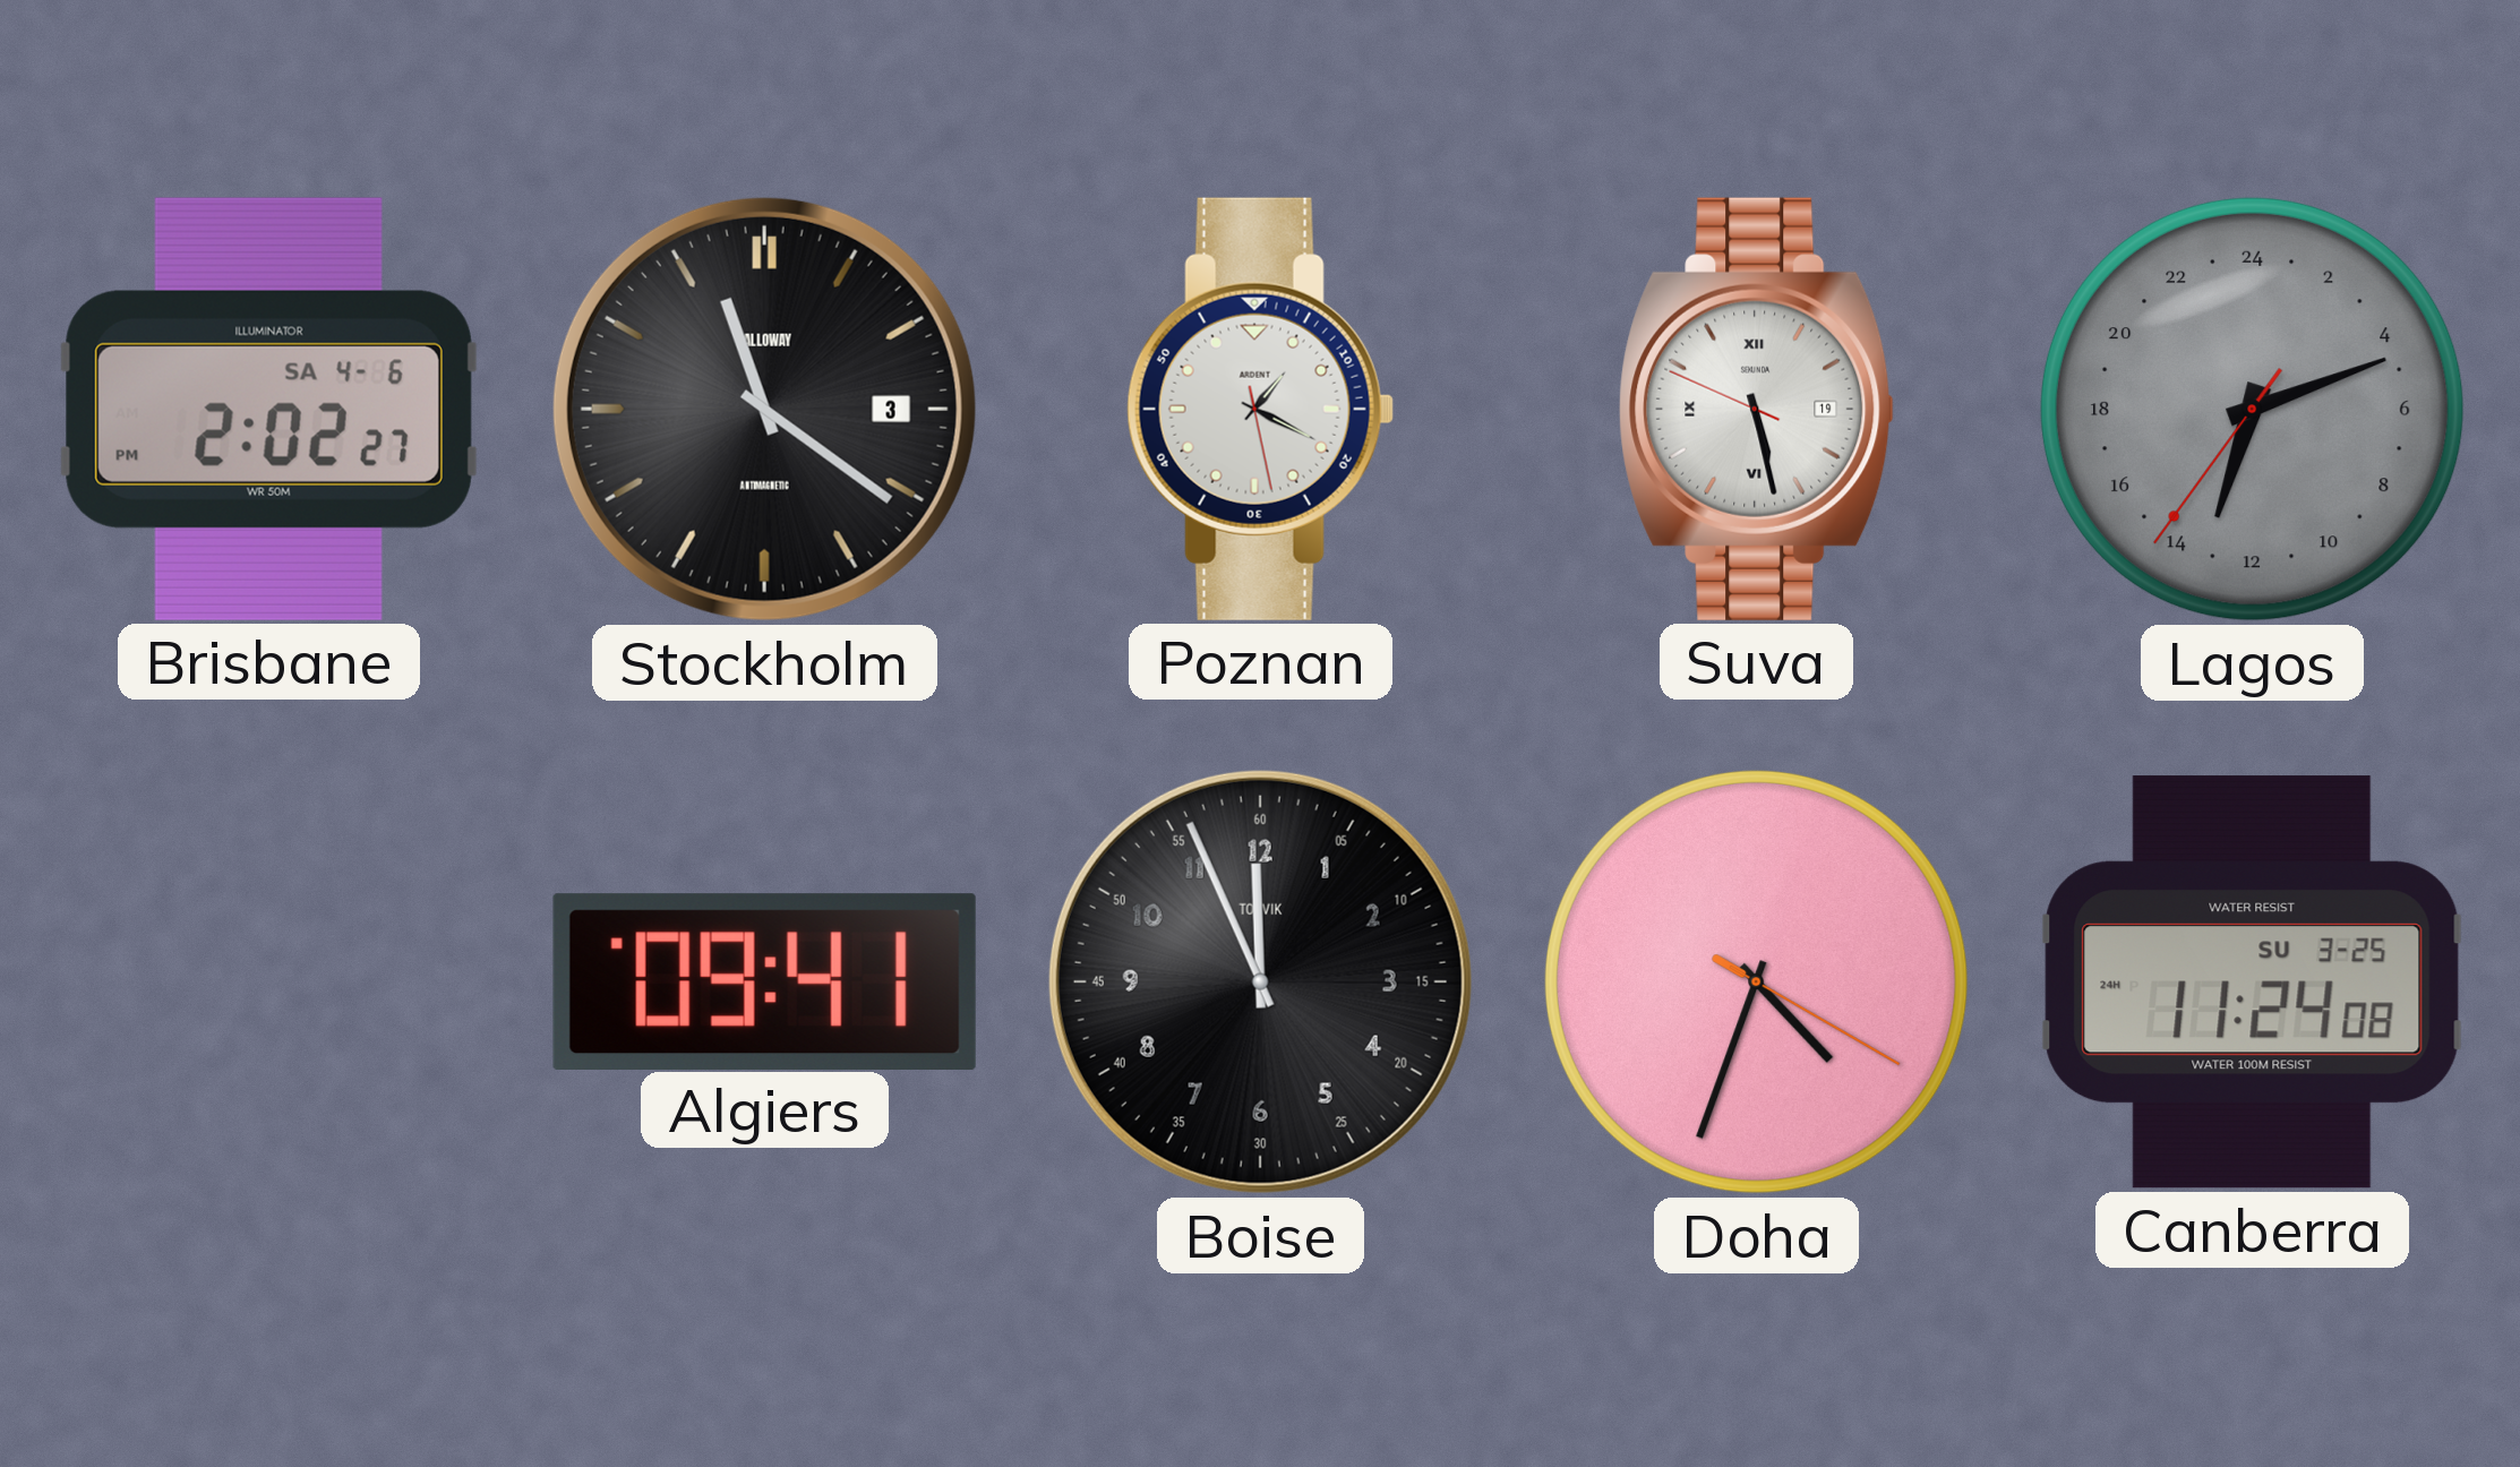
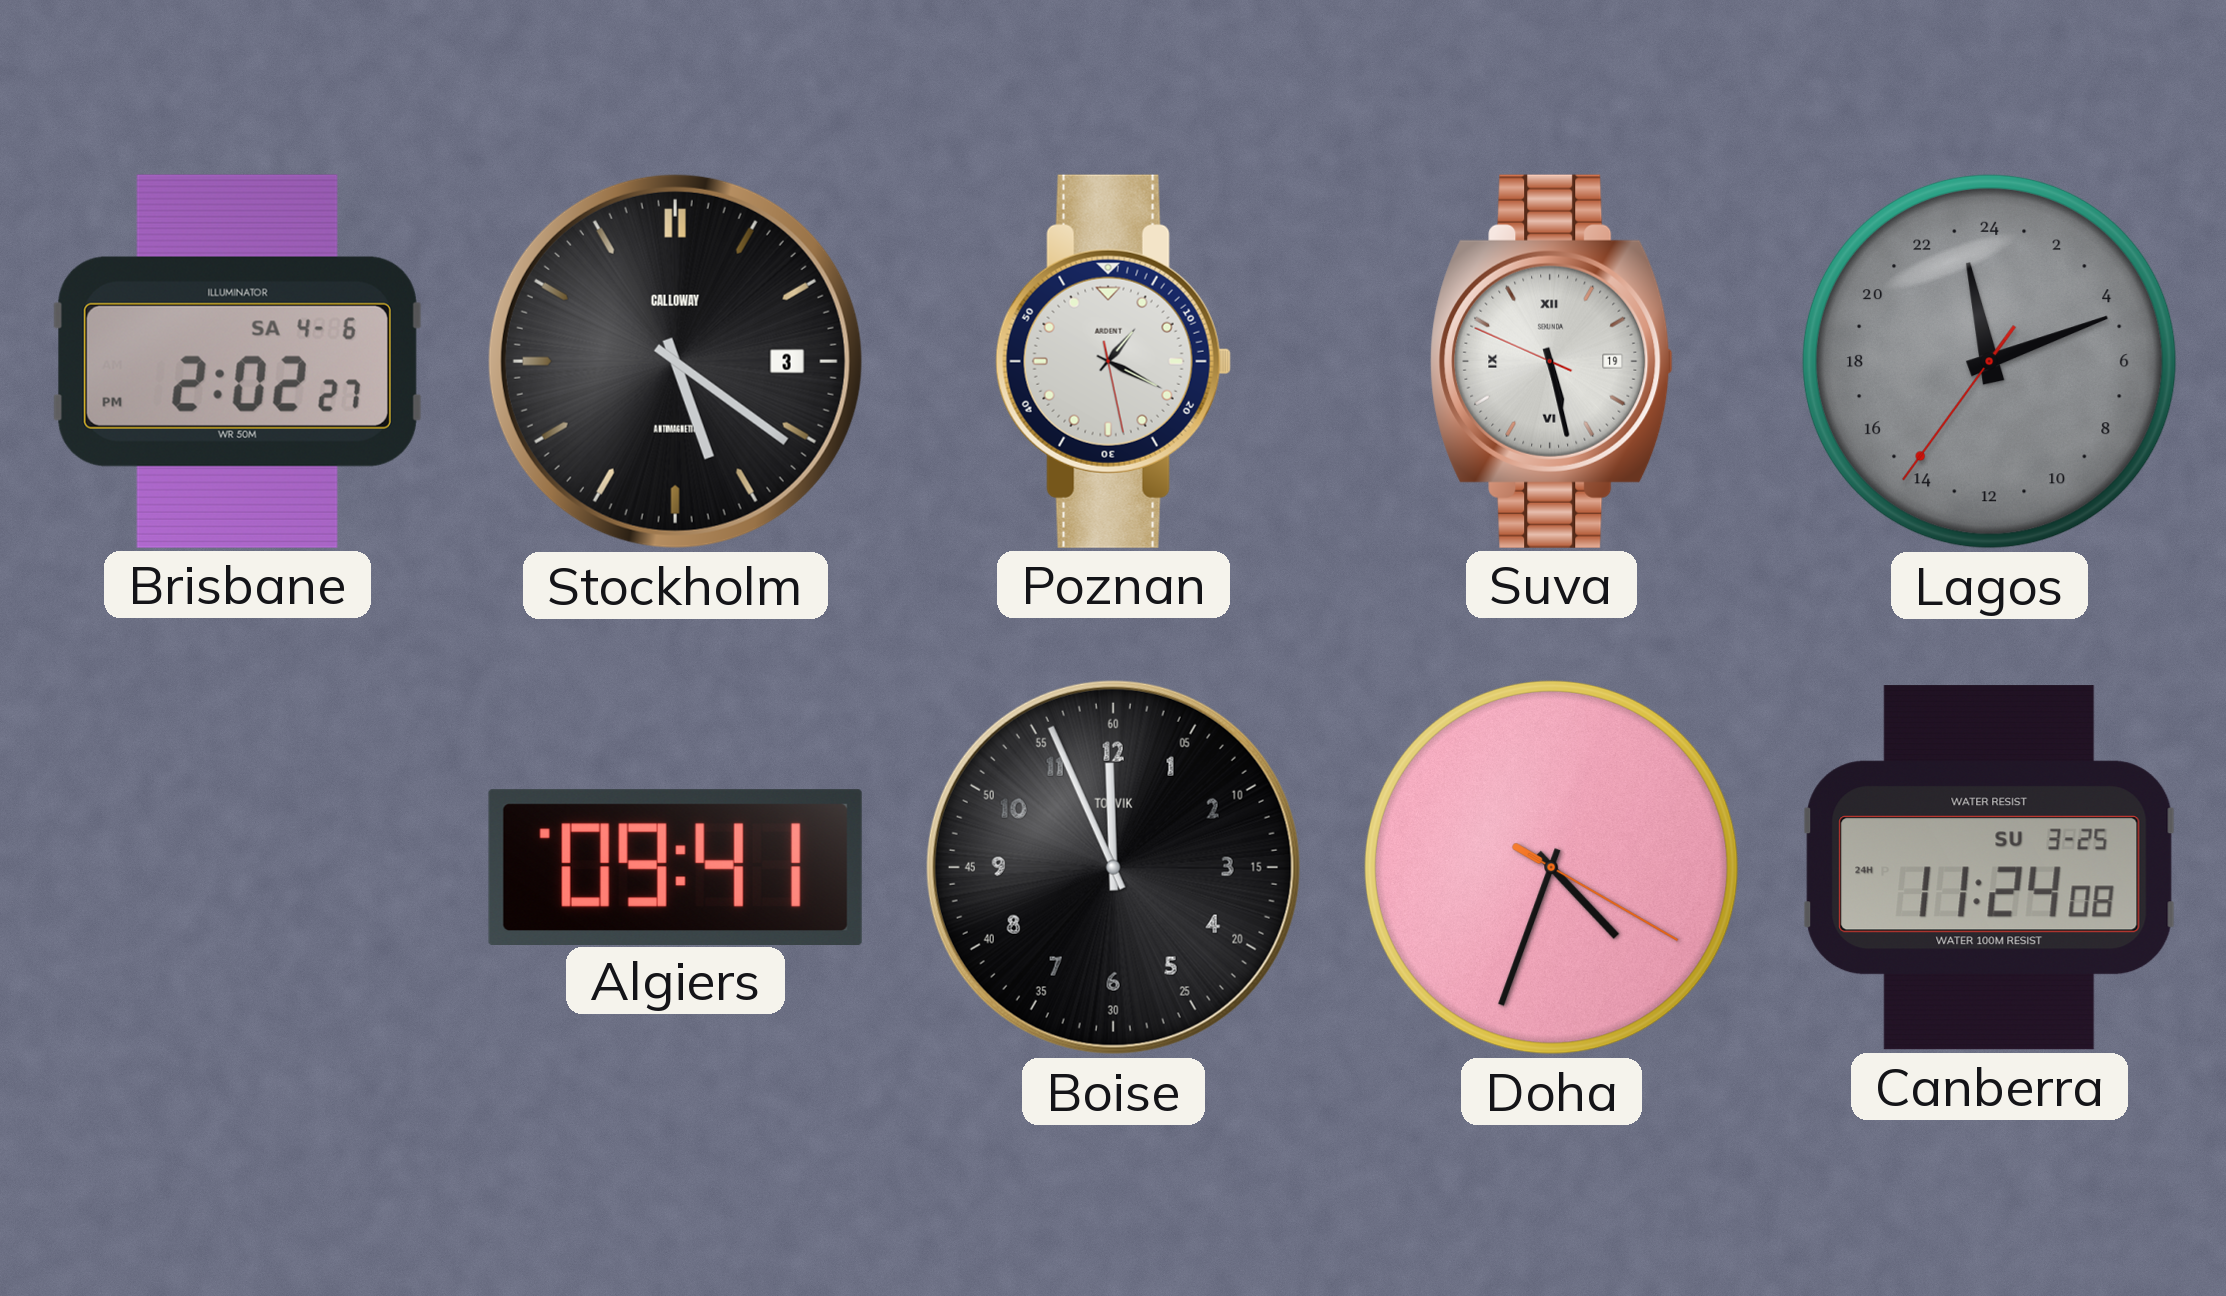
Stockholm: 11:21 -> 5:21 (675, 361)
Lagos: 13:11 -> 23:11 (1989, 361)
